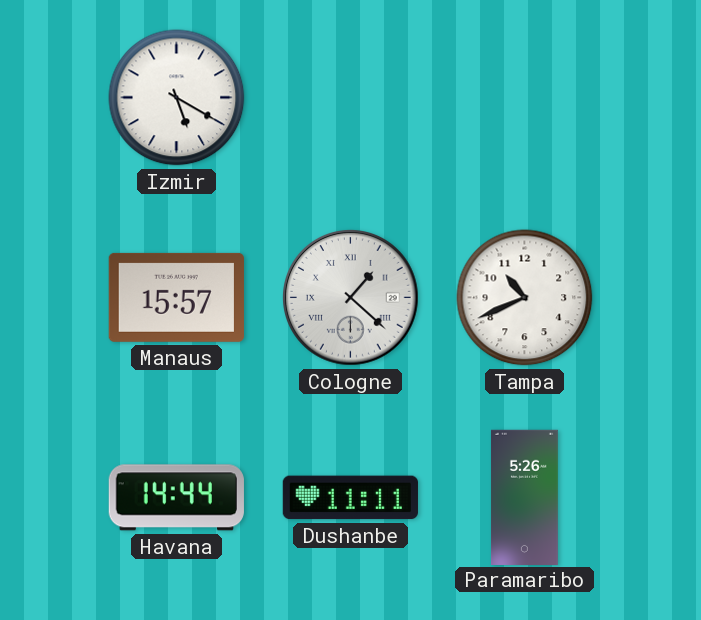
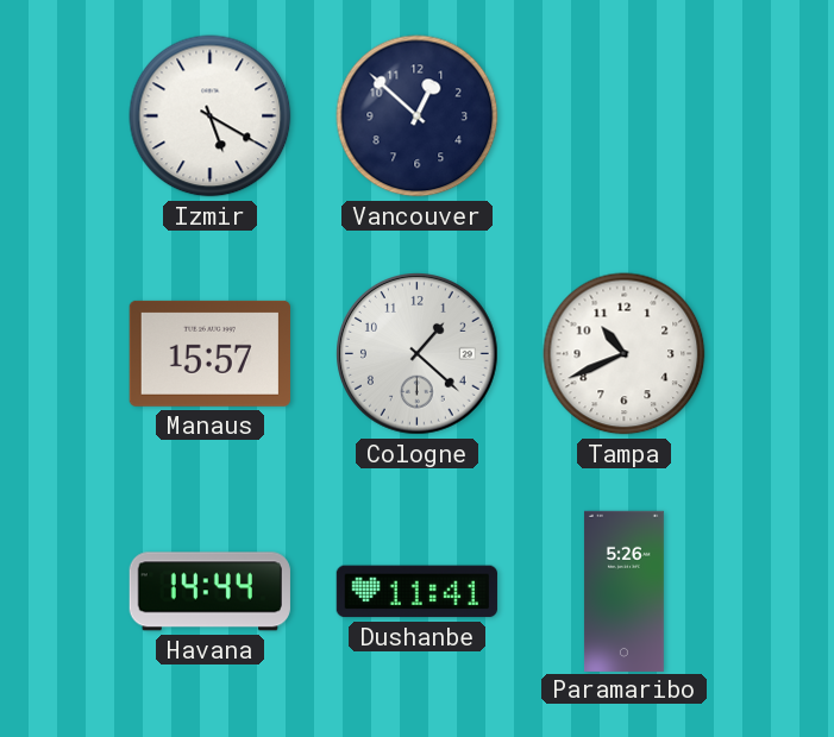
Vancouver: none -> 12:52 (418, 116)
Cologne numerals: Roman -> Arabic (418, 354)
Dushanbe: 11:11 -> 11:41 (416, 592)
